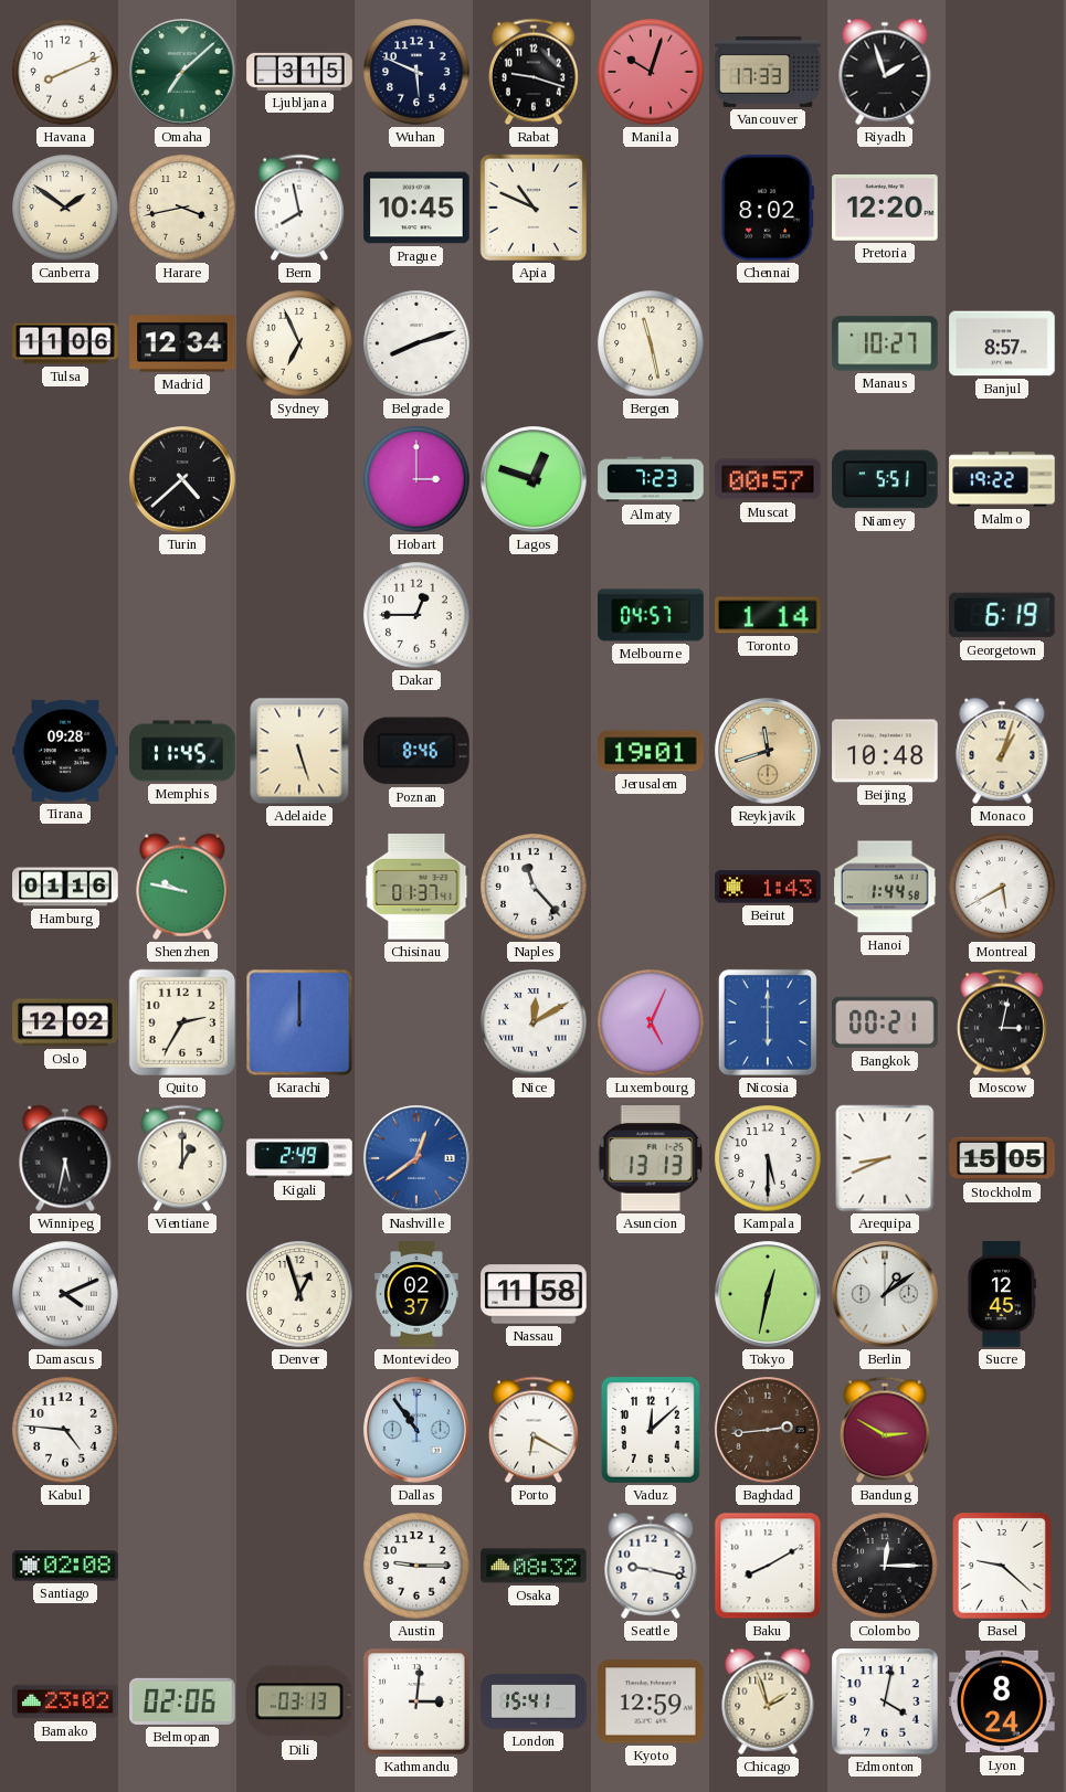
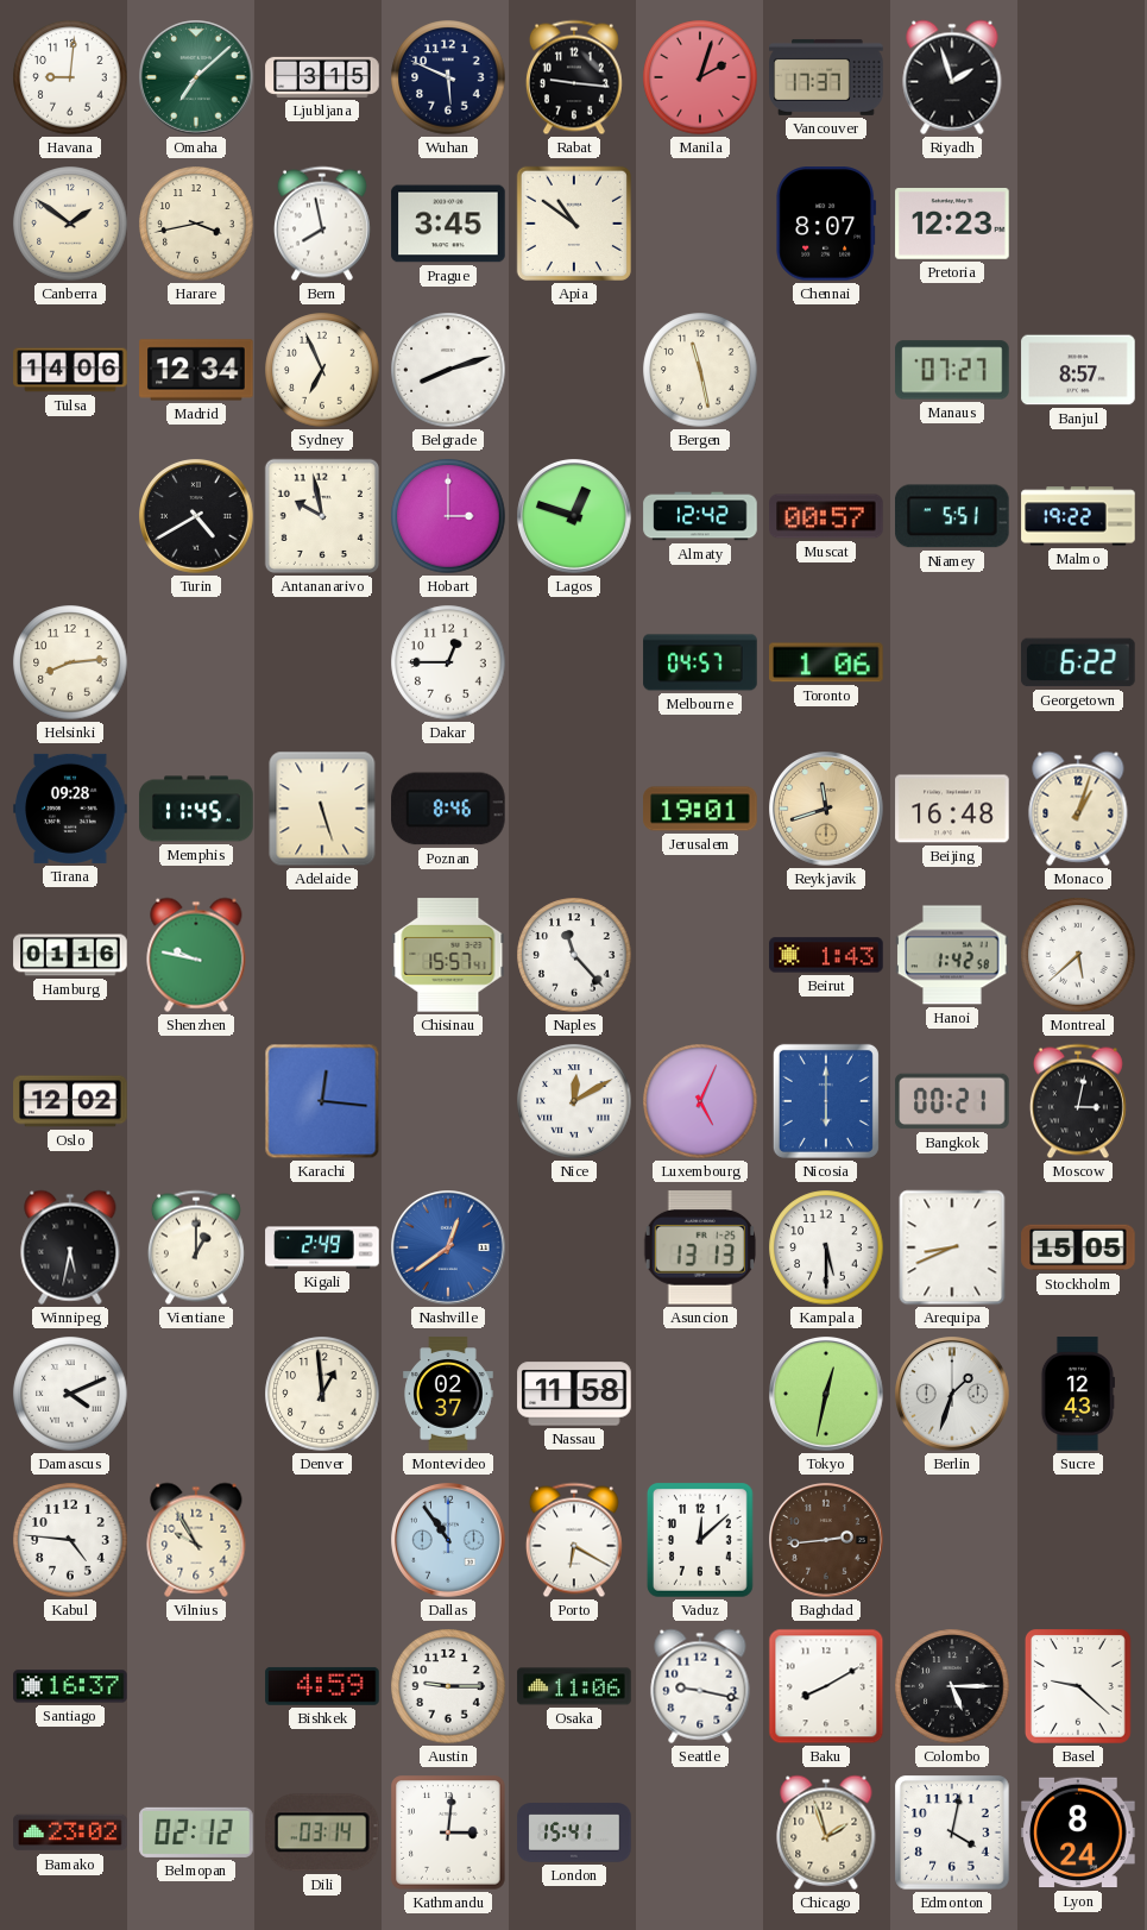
Havana: 8:11 -> 9:01 (70, 77)
Rabat: 9:18 -> 9:16 (574, 77)
Manila: 10:03 -> 2:03 (700, 77)
Vancouver: 17:33 -> 17:37 (826, 77)
Prague: 10:45 -> 3:45 (448, 224)
Apia: 10:49 -> 10:51 (574, 224)
Chennai: 8:02 -> 8:07 (826, 224)
Pretoria: 12:20 -> 12:23 (952, 224)
Tulsa: 11:06 -> 14:06 (70, 370)
Manaus: 10:27 -> 07:27 (952, 370)
Turin: 4:38 -> 4:40 (197, 517)
Antananarivo: none -> 9:58 (322, 516)
Almaty: 7:23 -> 12:42 (700, 516)
Helsinki: none -> 8:14 (70, 662)
Toronto: 1:14 -> 1:06 (826, 662)
Georgetown: 6:19 -> 6:22 (1078, 662)
Beijing: 10:48 -> 16:48 (952, 809)
Chisinau: 01:37 -> 15:57 (448, 955)
Hanoi: 1:44 -> 1:42 (952, 955)
Montreal: 5:40 -> 5:38 (1078, 955)
Quito: 2:35 -> none (182, 1022)
Karachi: 12:00 -> 12:16 (322, 1101)
Denver: 12:57 -> 12:59 (322, 1394)
Berlin: 1:09 -> 1:33 (953, 1395)
Sucre: 12:45 -> 12:43 (1077, 1394)
Vilnius: none -> 9:55 (196, 1540)
Bandung: 2:50 -> none (885, 1430)
Santiago: 02:08 -> 16:37 (70, 1686)
Bishkek: none -> 4:59 (322, 1686)
Osaka: 08:32 -> 11:06 (574, 1686)
Colombo: 12:15 -> 5:15 (952, 1686)
Belmopan: 02:06 -> 02:12 (196, 1832)
Dili: 03:13 -> 03:14 (322, 1832)
Kyoto: 12:59 -> none (651, 1701)
